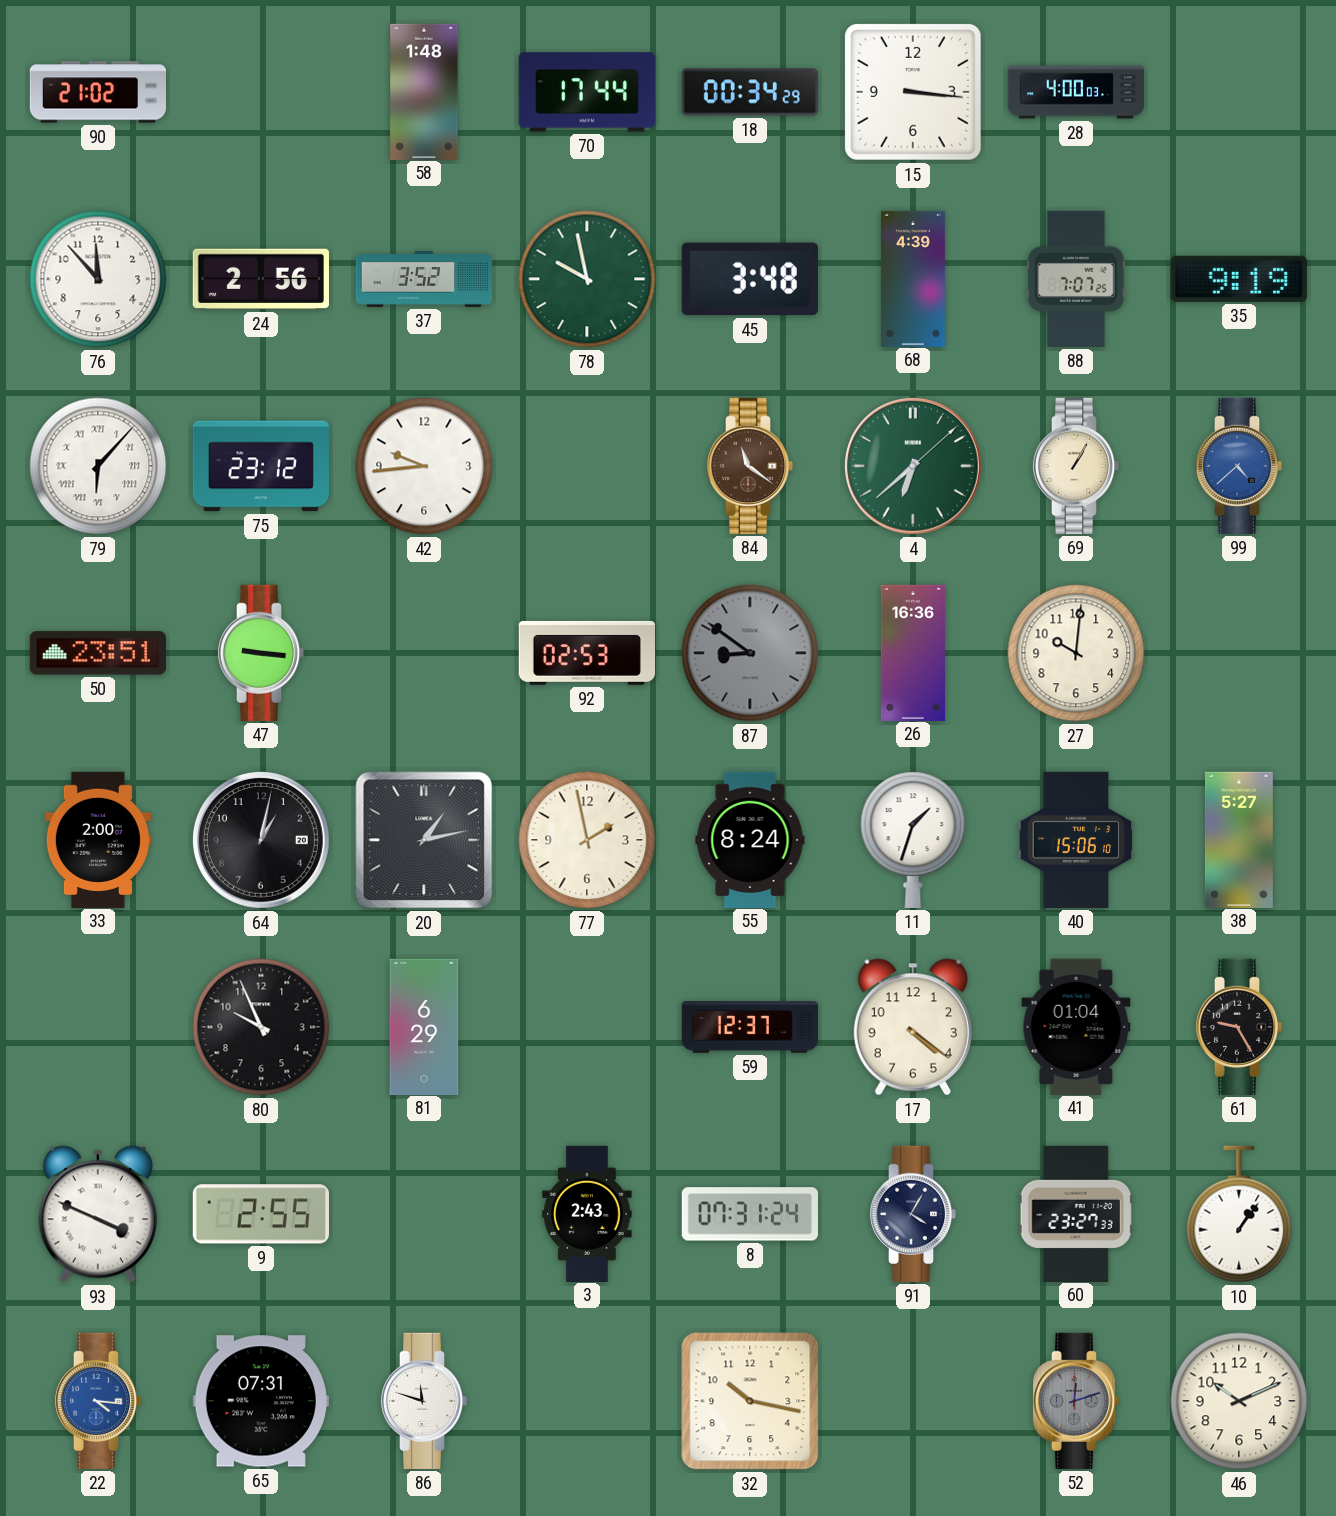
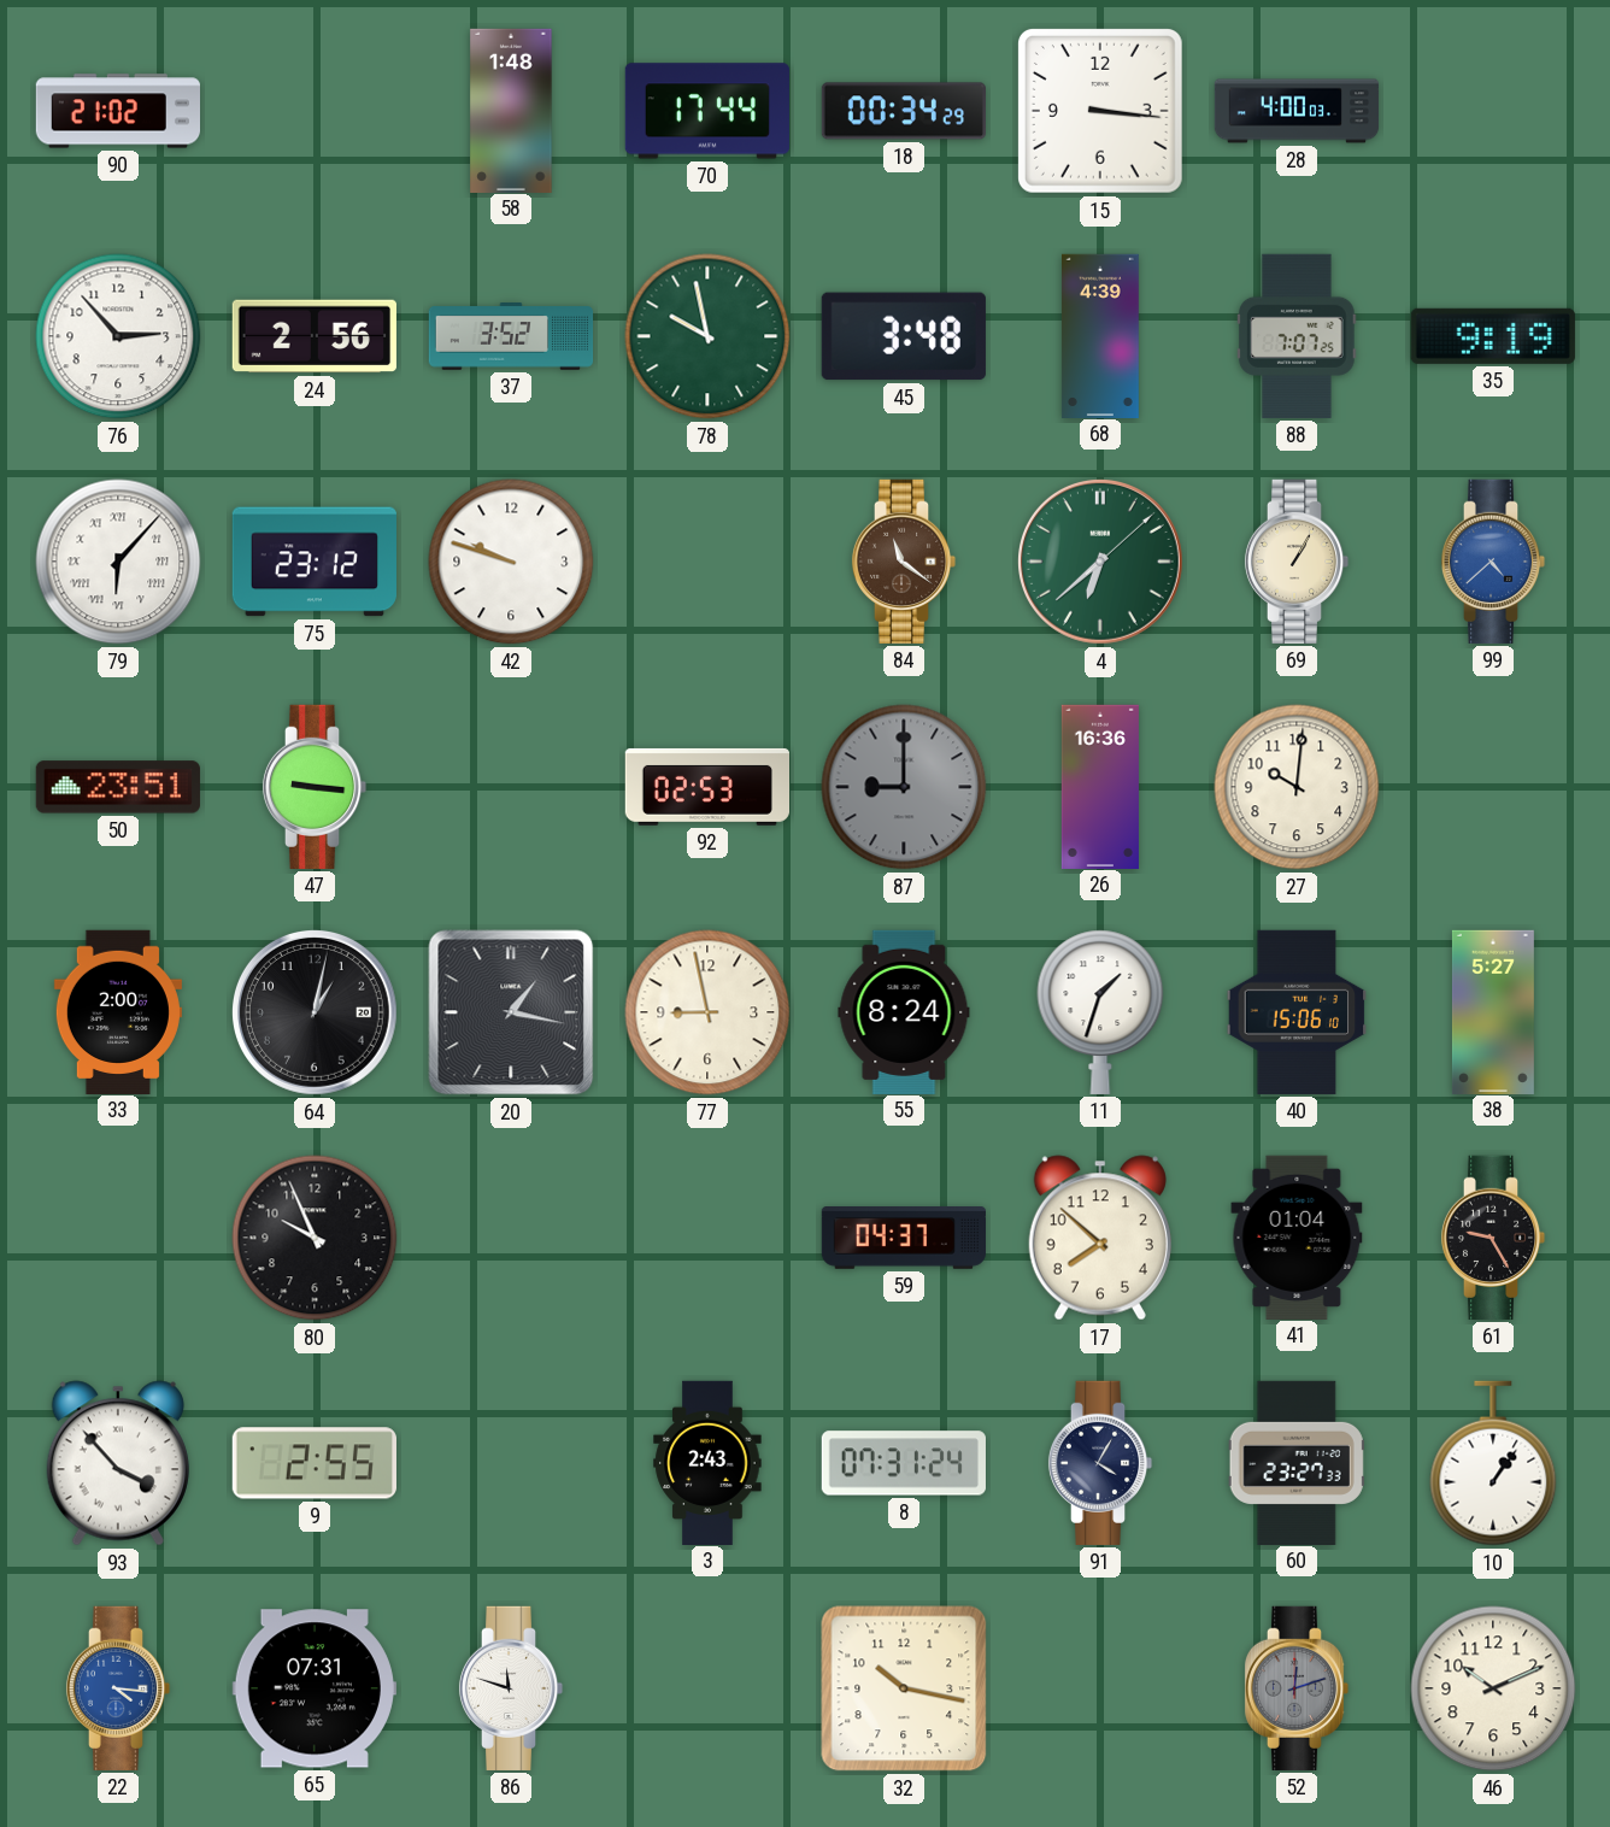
76: 11:53 -> 2:53 (118, 336)
42: 9:44 -> 9:48 (511, 562)
87: 8:51 -> 9:00 (904, 787)
20: 1:13 -> 1:17 (511, 1012)
77: 1:58 -> 8:58 (707, 1012)
81: 6:29 -> none (424, 1026)
59: 12:37 -> 04:37 (903, 1239)
17: 4:21 -> 7:52 (1100, 1238)
93: 3:49 -> 3:53 (118, 1463)
